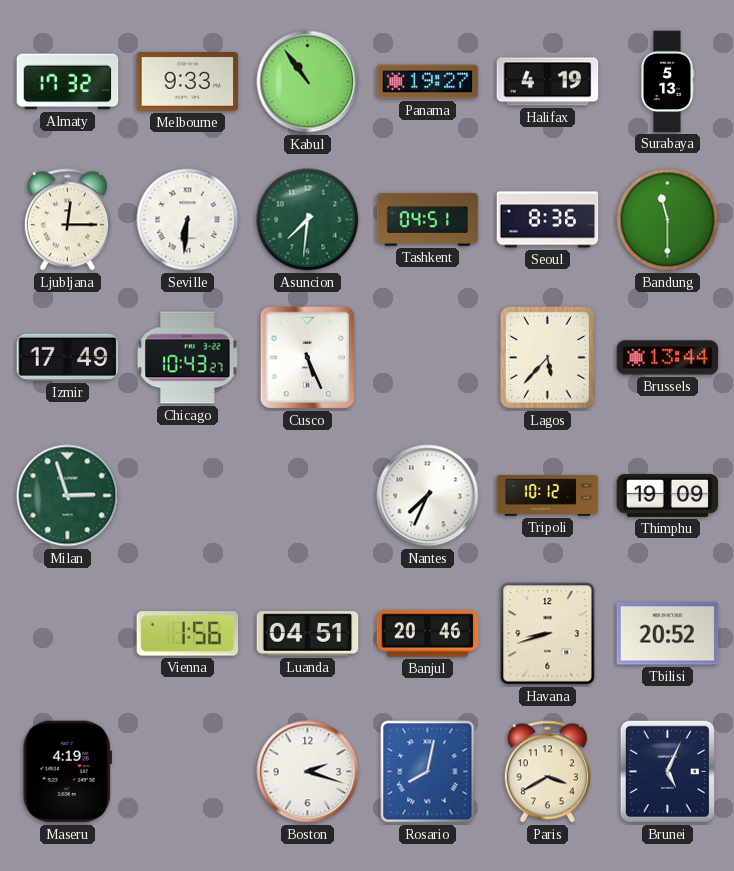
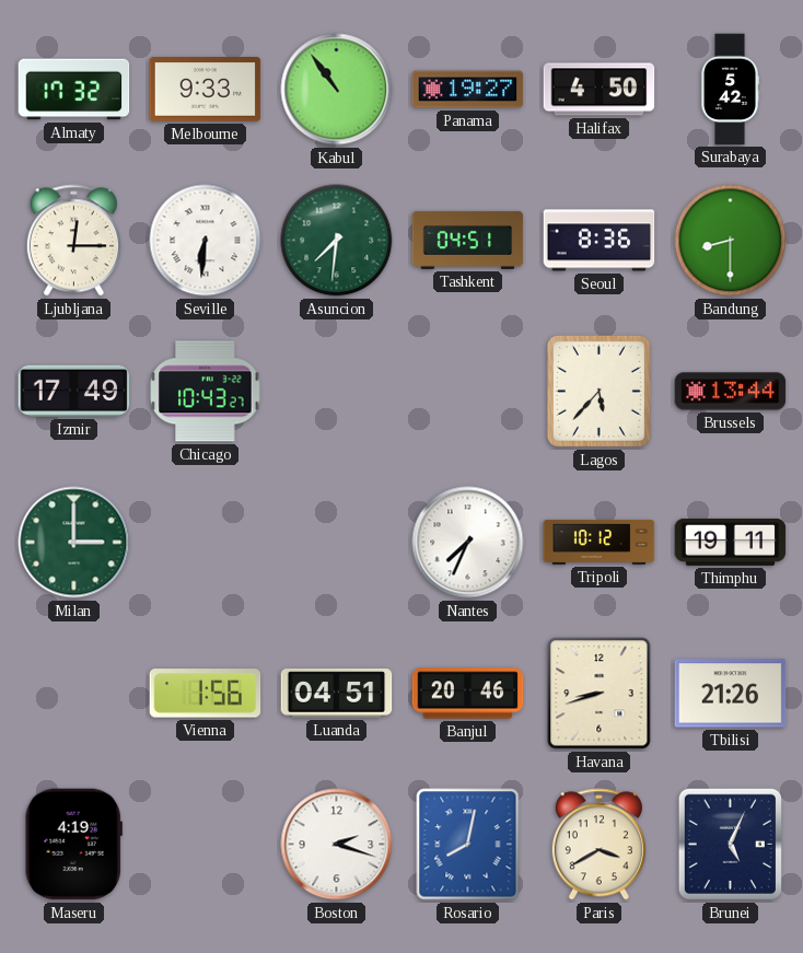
Halifax: 4:19 -> 4:50 (600, 90)
Surabaya: 5:13 -> 5:42 (730, 90)
Bandung: 11:30 -> 8:30 (731, 241)
Cusco: 5:26 -> none (307, 357)
Milan: 2:57 -> 3:00 (74, 543)
Thimphu: 19:09 -> 19:11 (731, 542)
Tbilisi: 20:52 -> 21:26 (731, 694)
